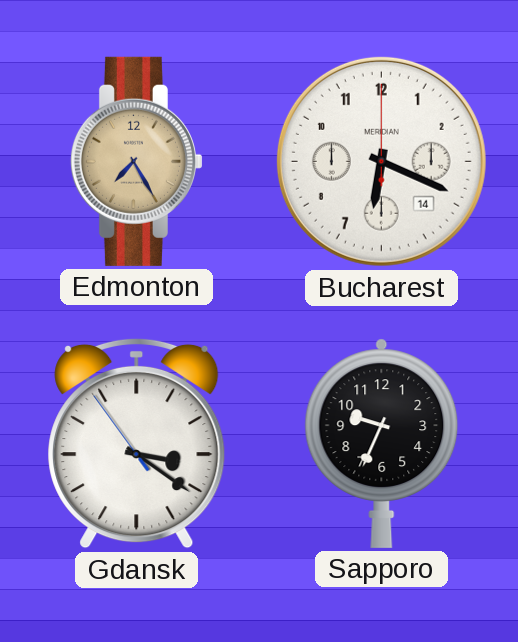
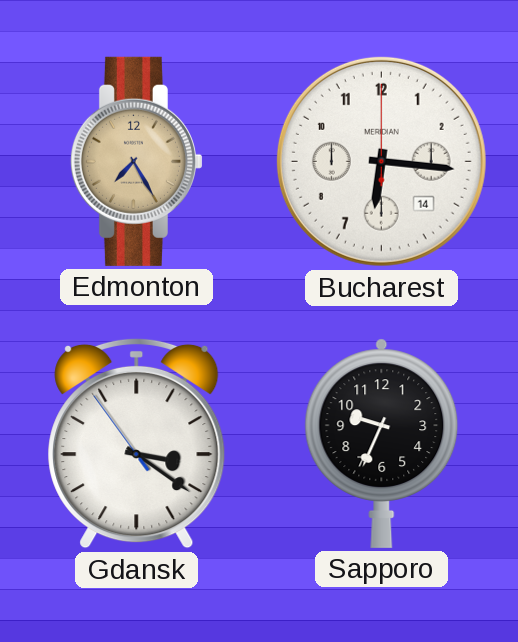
Bucharest: 6:19 -> 6:16 (381, 161)
